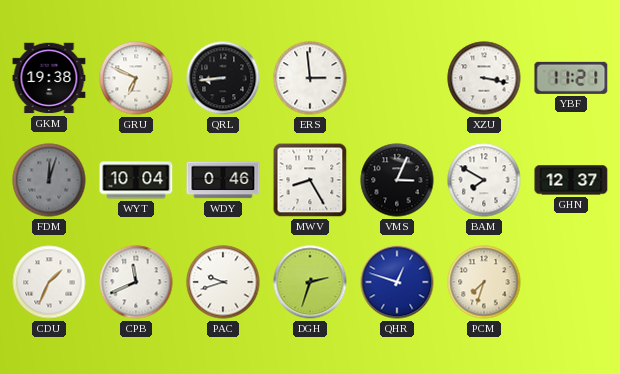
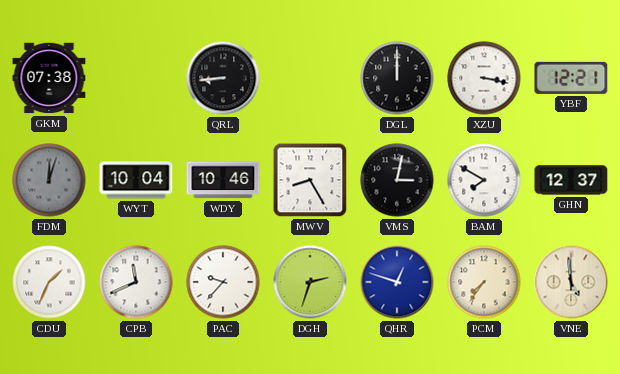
GKM: 19:38 -> 07:38 (49, 78)
GRU: 6:49 -> none (136, 78)
ERS: 2:59 -> none (310, 78)
DGL: none -> 12:00 (397, 78)
YBF: 11:21 -> 12:21 (571, 78)
WDY: 0:46 -> 10:46 (223, 180)
VMS: 3:04 -> 3:02 (397, 180)
PAC: 9:42 -> 9:37 (223, 282)
PCM: 7:33 -> 7:36 (484, 282)
VNE: none -> 4:59 (571, 282)
